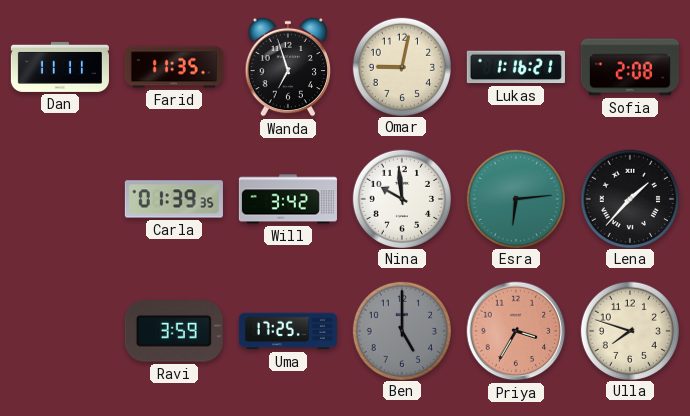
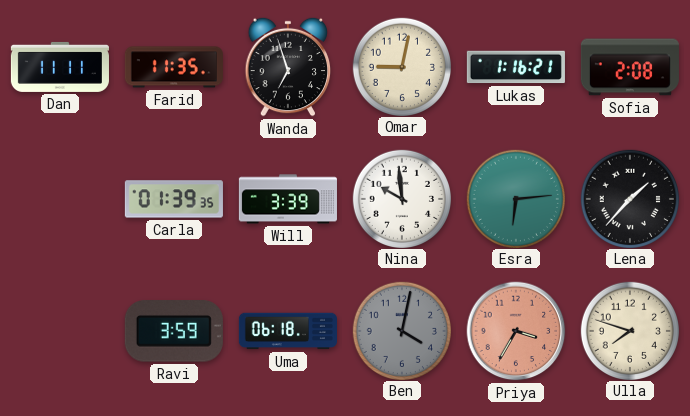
Will: 3:42 -> 3:39 (288, 199)
Uma: 17:25 -> 06:18 (288, 331)
Ben: 5:00 -> 4:02 (401, 330)
